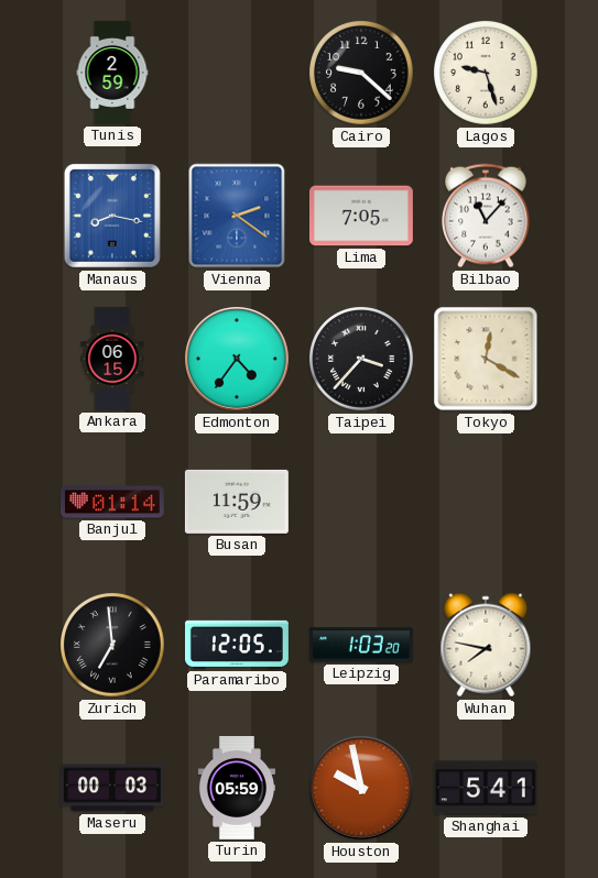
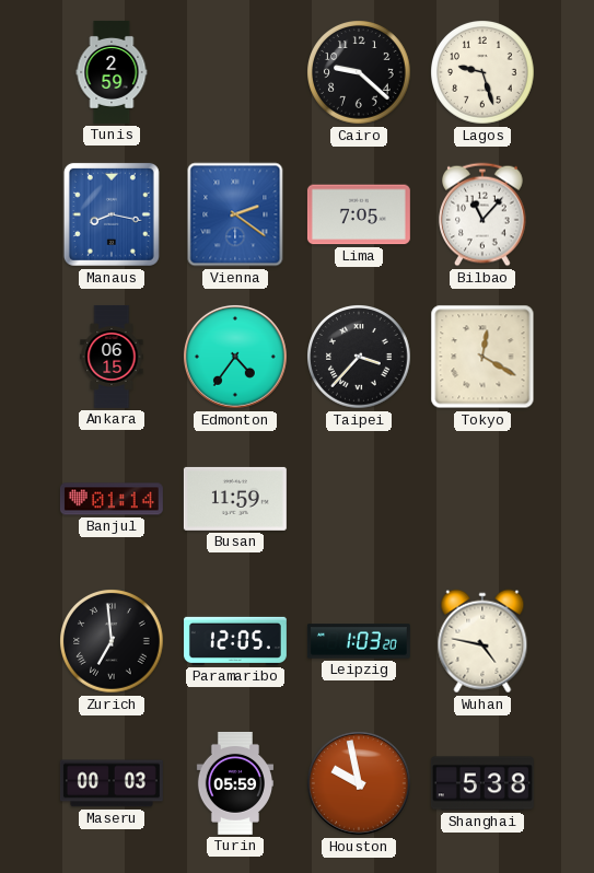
Wuhan: 7:47 -> 4:47 (482, 641)
Shanghai: 5:41 -> 5:38 (482, 783)
